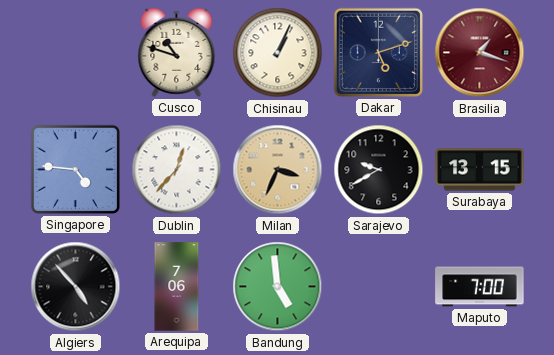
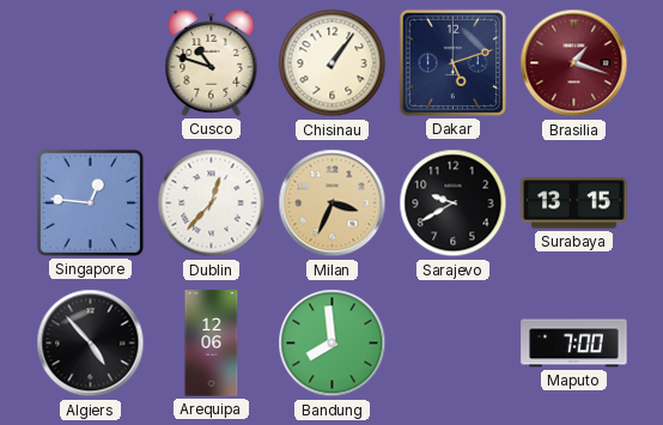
Chisinau: 1:04 -> 1:06 (333, 63)
Singapore: 4:46 -> 12:46 (90, 202)
Arequipa: 7:06 -> 12:06 (212, 344)
Bandung: 4:59 -> 7:59 (333, 344)
